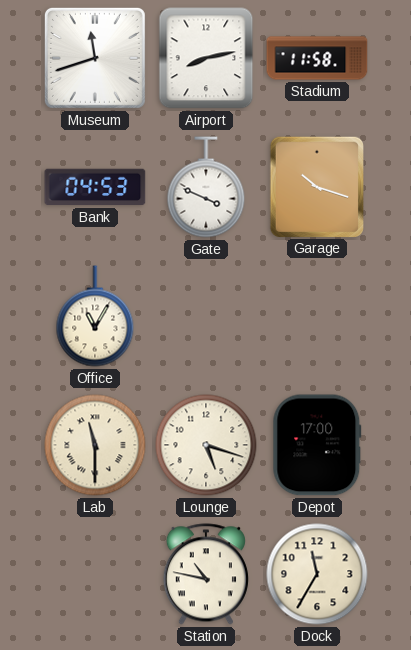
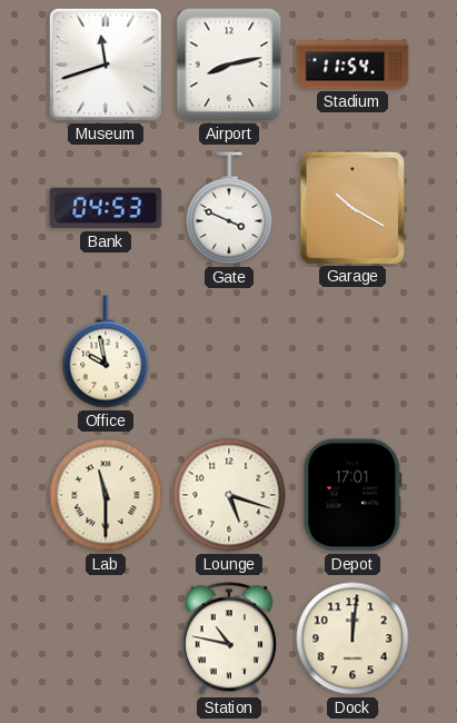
Stadium: 11:58 -> 11:54 (352, 65)
Garage: 10:18 -> 10:20 (351, 207)
Office: 11:05 -> 9:58 (106, 351)
Depot: 17:00 -> 17:01 (352, 495)
Dock: 11:35 -> 12:01 (352, 638)
